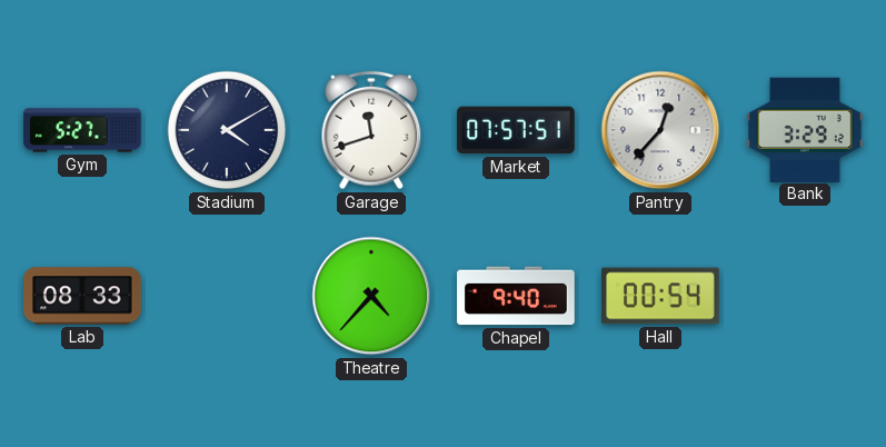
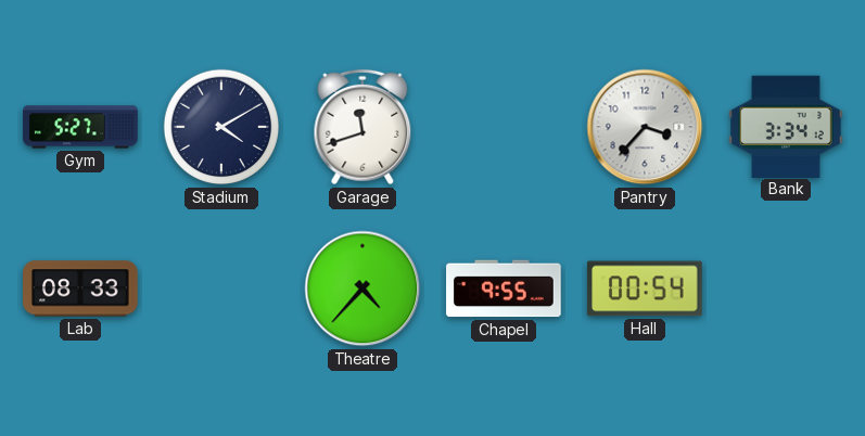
Market: 07:57 -> none (516, 130)
Pantry: 12:37 -> 3:37 (645, 127)
Bank: 3:29 -> 3:34 (787, 126)
Chapel: 9:40 -> 9:55 (504, 288)
